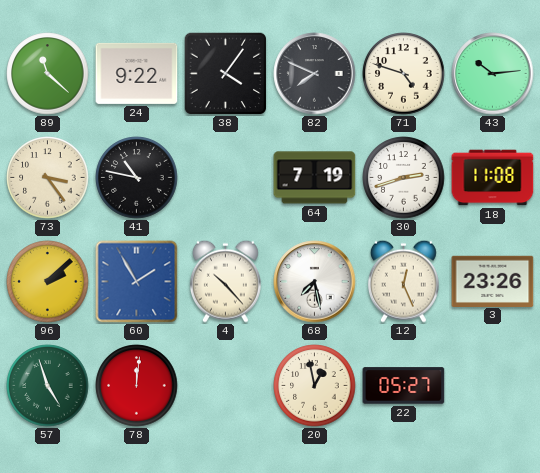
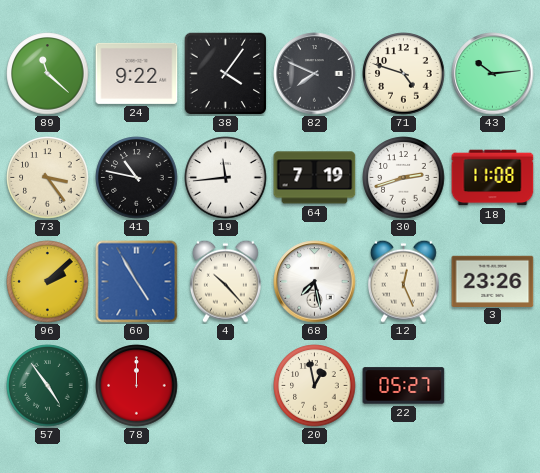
19: none -> 11:44 (226, 178)
60: 1:55 -> 4:55 (137, 282)
57: 4:57 -> 4:54 (48, 386)
78: 12:01 -> 12:00 (137, 386)
